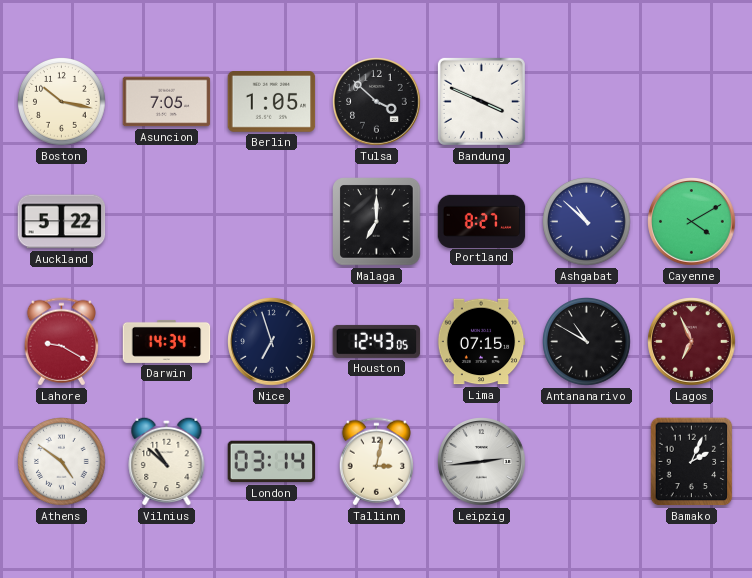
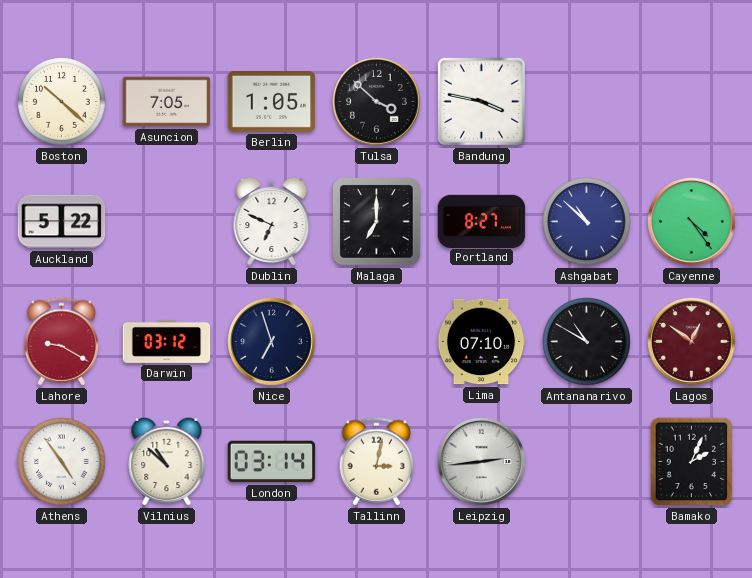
Boston: 10:17 -> 10:22 (62, 102)
Bandung: 3:49 -> 3:47 (481, 101)
Dublin: none -> 6:49 (272, 221)
Cayenne: 4:10 -> 4:24 (692, 222)
Darwin: 14:34 -> 03:12 (167, 341)
Houston: 12:43 -> none (377, 341)
Lima: 07:15 -> 07:10 (481, 342)
Lagos: 6:56 -> 12:51 (692, 342)
Athens: 4:51 -> 4:54 (62, 462)
